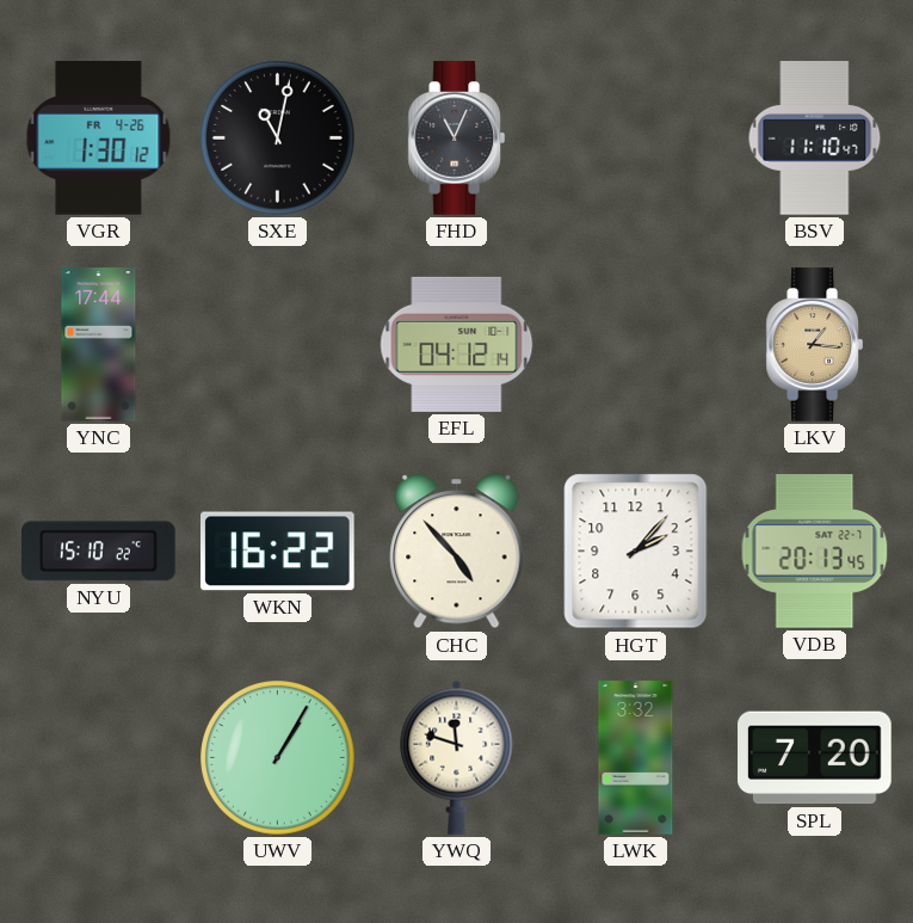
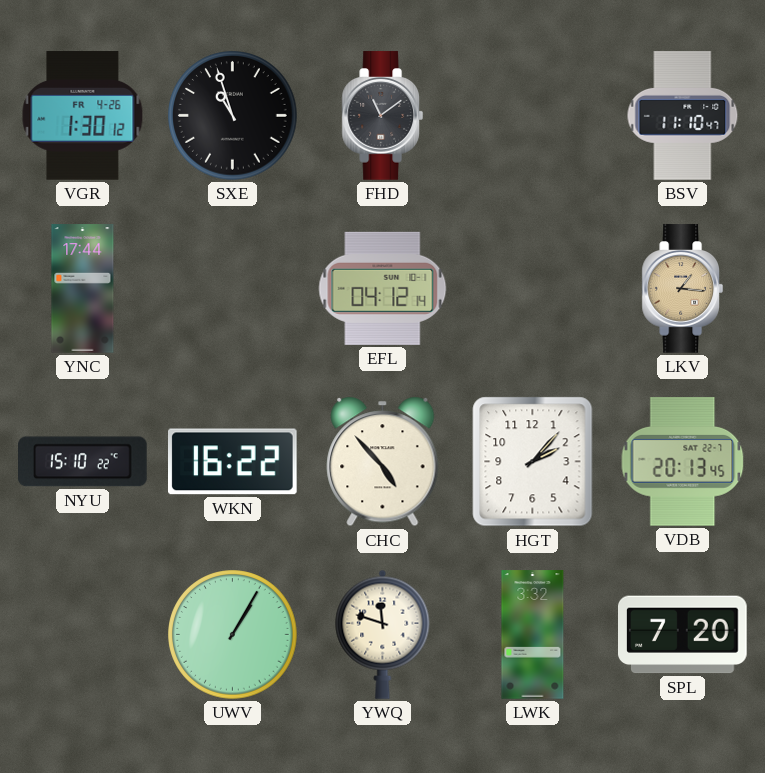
SXE: 11:02 -> 10:57 (233, 116)
FHD: 11:04 -> 11:09 (382, 116)
